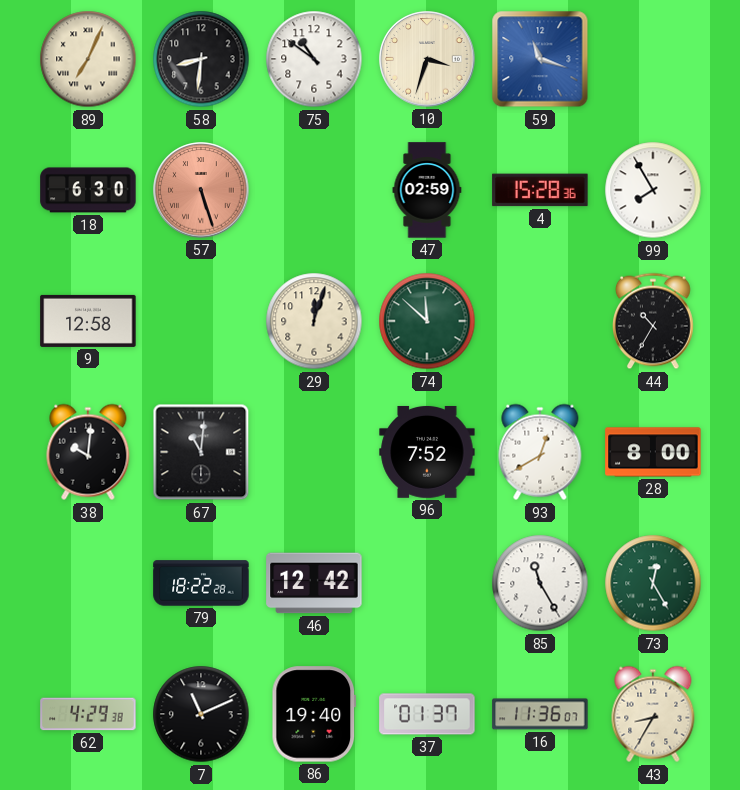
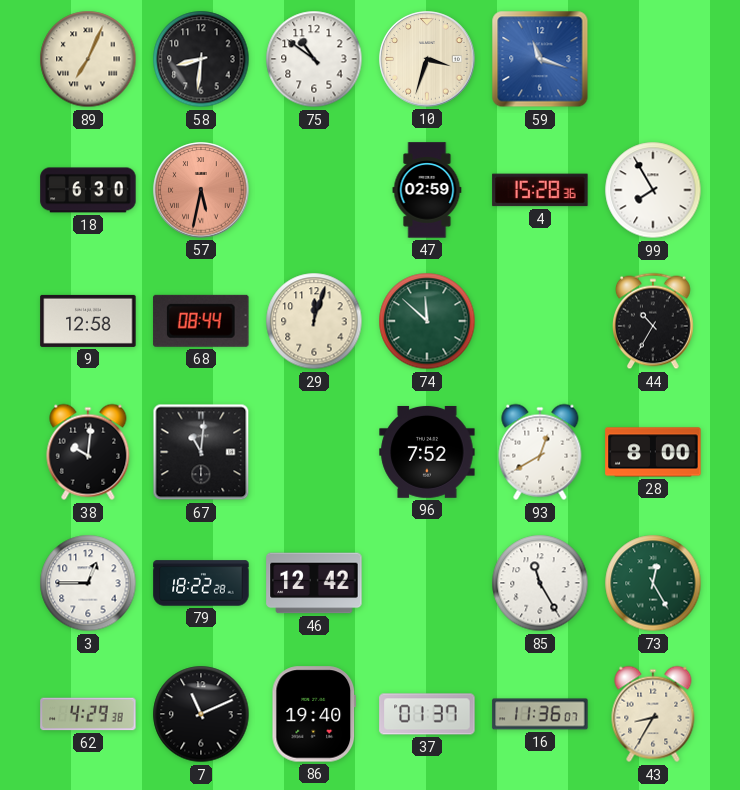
57: 5:27 -> 5:32 (201, 190)
68: none -> 08:44 (201, 321)
3: none -> 12:45 (88, 583)
